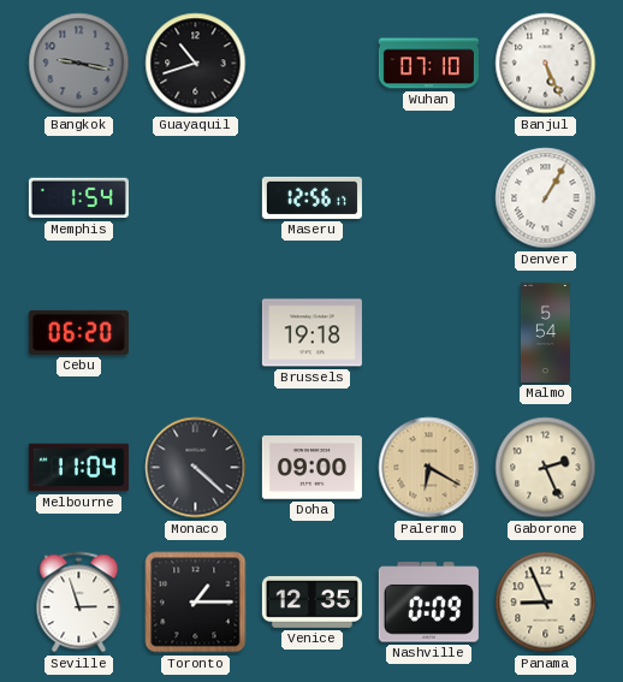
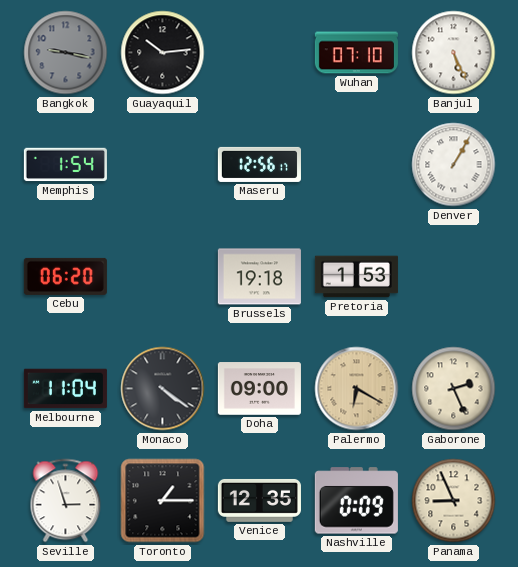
Guayaquil: 10:42 -> 10:14 (163, 53)
Pretoria: none -> 1:53 (356, 277)
Malmo: 5:54 -> none (545, 332)
Monaco: 4:22 -> 4:21 (163, 389)
